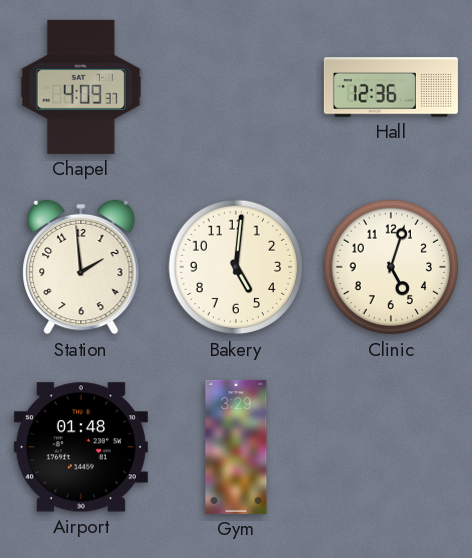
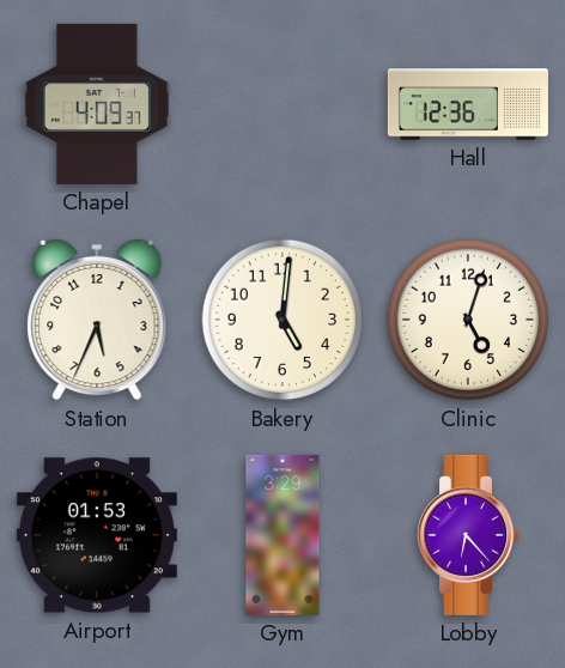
Station: 1:59 -> 5:34 (97, 320)
Airport: 01:48 -> 01:53 (97, 535)
Lobby: none -> 6:23 (468, 535)
